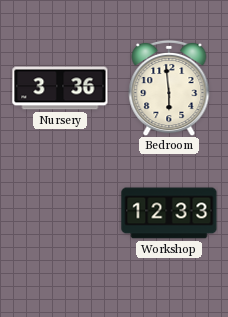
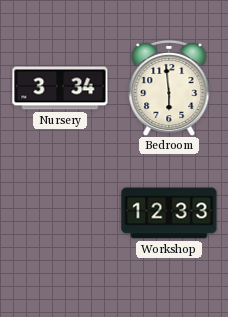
Nursery: 3:36 -> 3:34 (60, 88)
